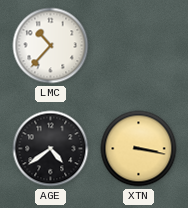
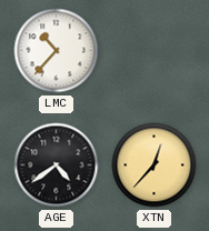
XTN: 3:17 -> 12:37 (155, 165)
